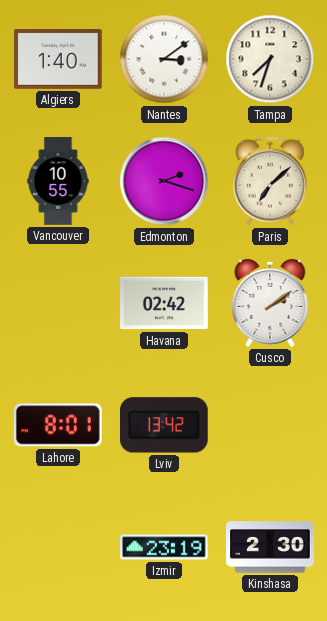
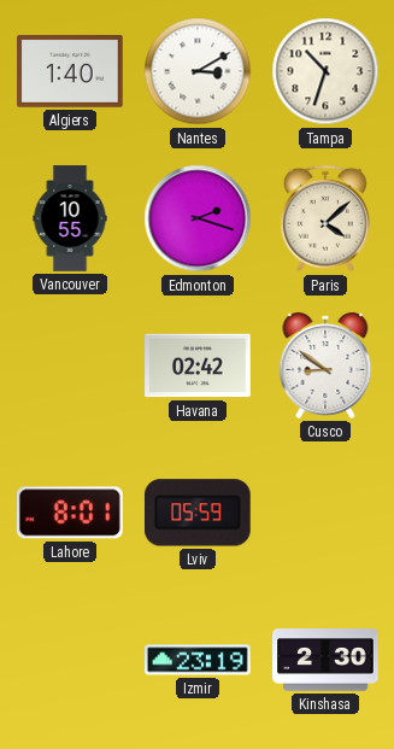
Nantes: 3:09 -> 3:10 (198, 71)
Tampa: 7:33 -> 10:33 (325, 71)
Paris: 7:08 -> 4:08 (325, 218)
Cusco: 2:09 -> 8:51 (325, 365)
Lviv: 13:42 -> 05:59 (198, 513)
